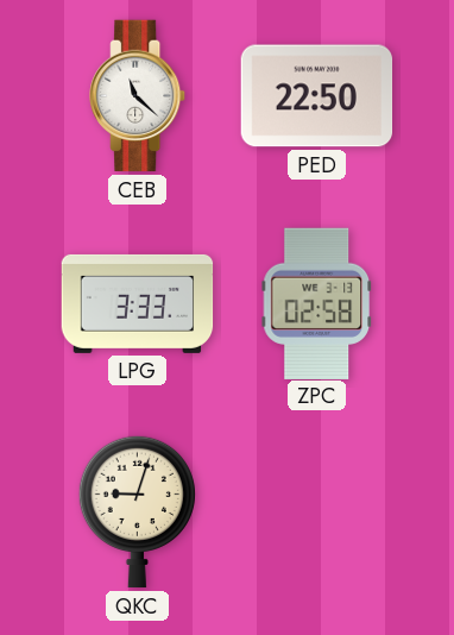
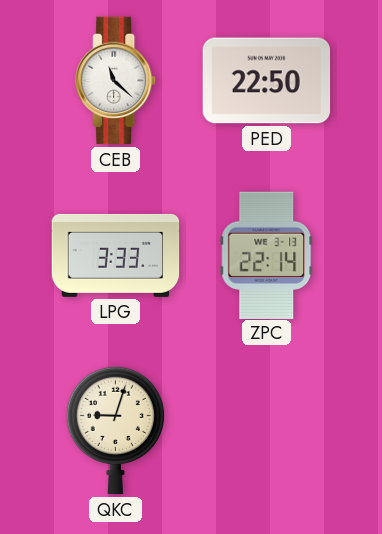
ZPC: 02:58 -> 22:14 (267, 255)
